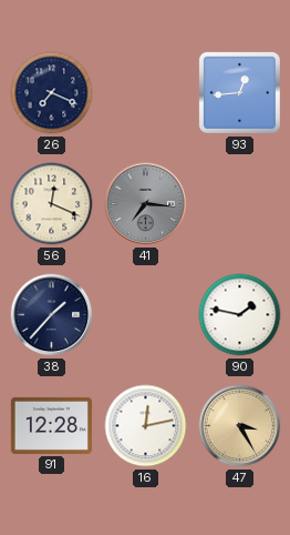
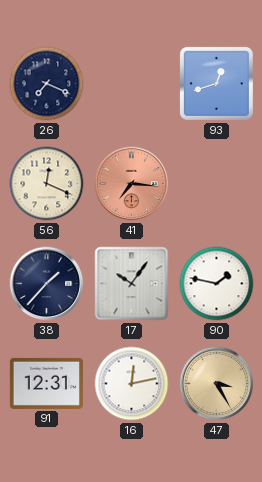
93: 12:44 -> 12:42 (216, 83)
41 dial: grey -> salmon (132, 184)
17: none -> 10:06 (132, 284)
91: 12:28 -> 12:31 (46, 383)
